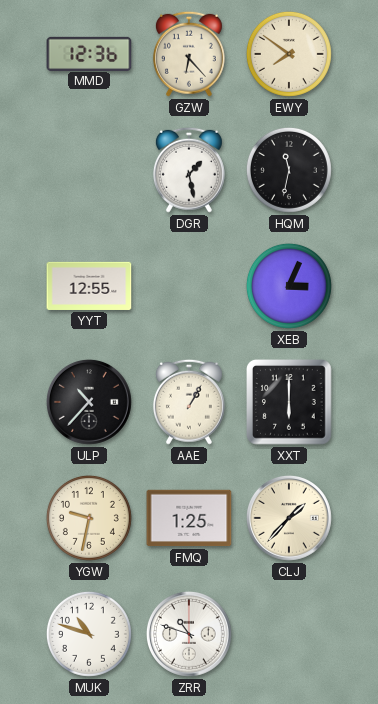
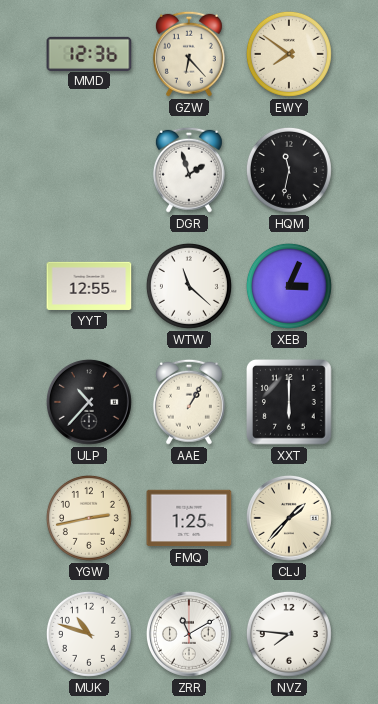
DGR: 1:28 -> 1:57 (189, 170)
WTW: none -> 11:22 (189, 286)
YGW: 9:32 -> 2:43 (89, 518)
ZRR: 10:48 -> 11:10 (189, 634)
NVZ: none -> 7:46 (289, 634)
